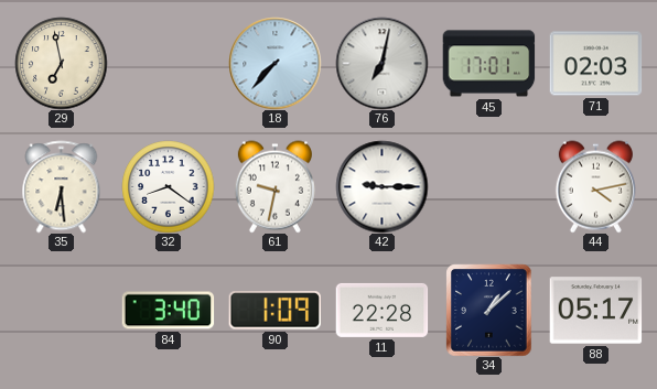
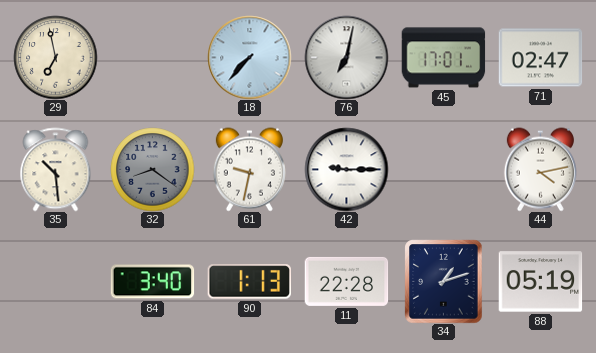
71: 02:03 -> 02:47 (540, 58)
35: 6:29 -> 10:29 (56, 169)
32 dial: white -> grey (152, 169)
90: 1:09 -> 1:13 (249, 282)
34: 1:08 -> 1:12 (444, 281)
88: 05:17 -> 05:19 (540, 282)
